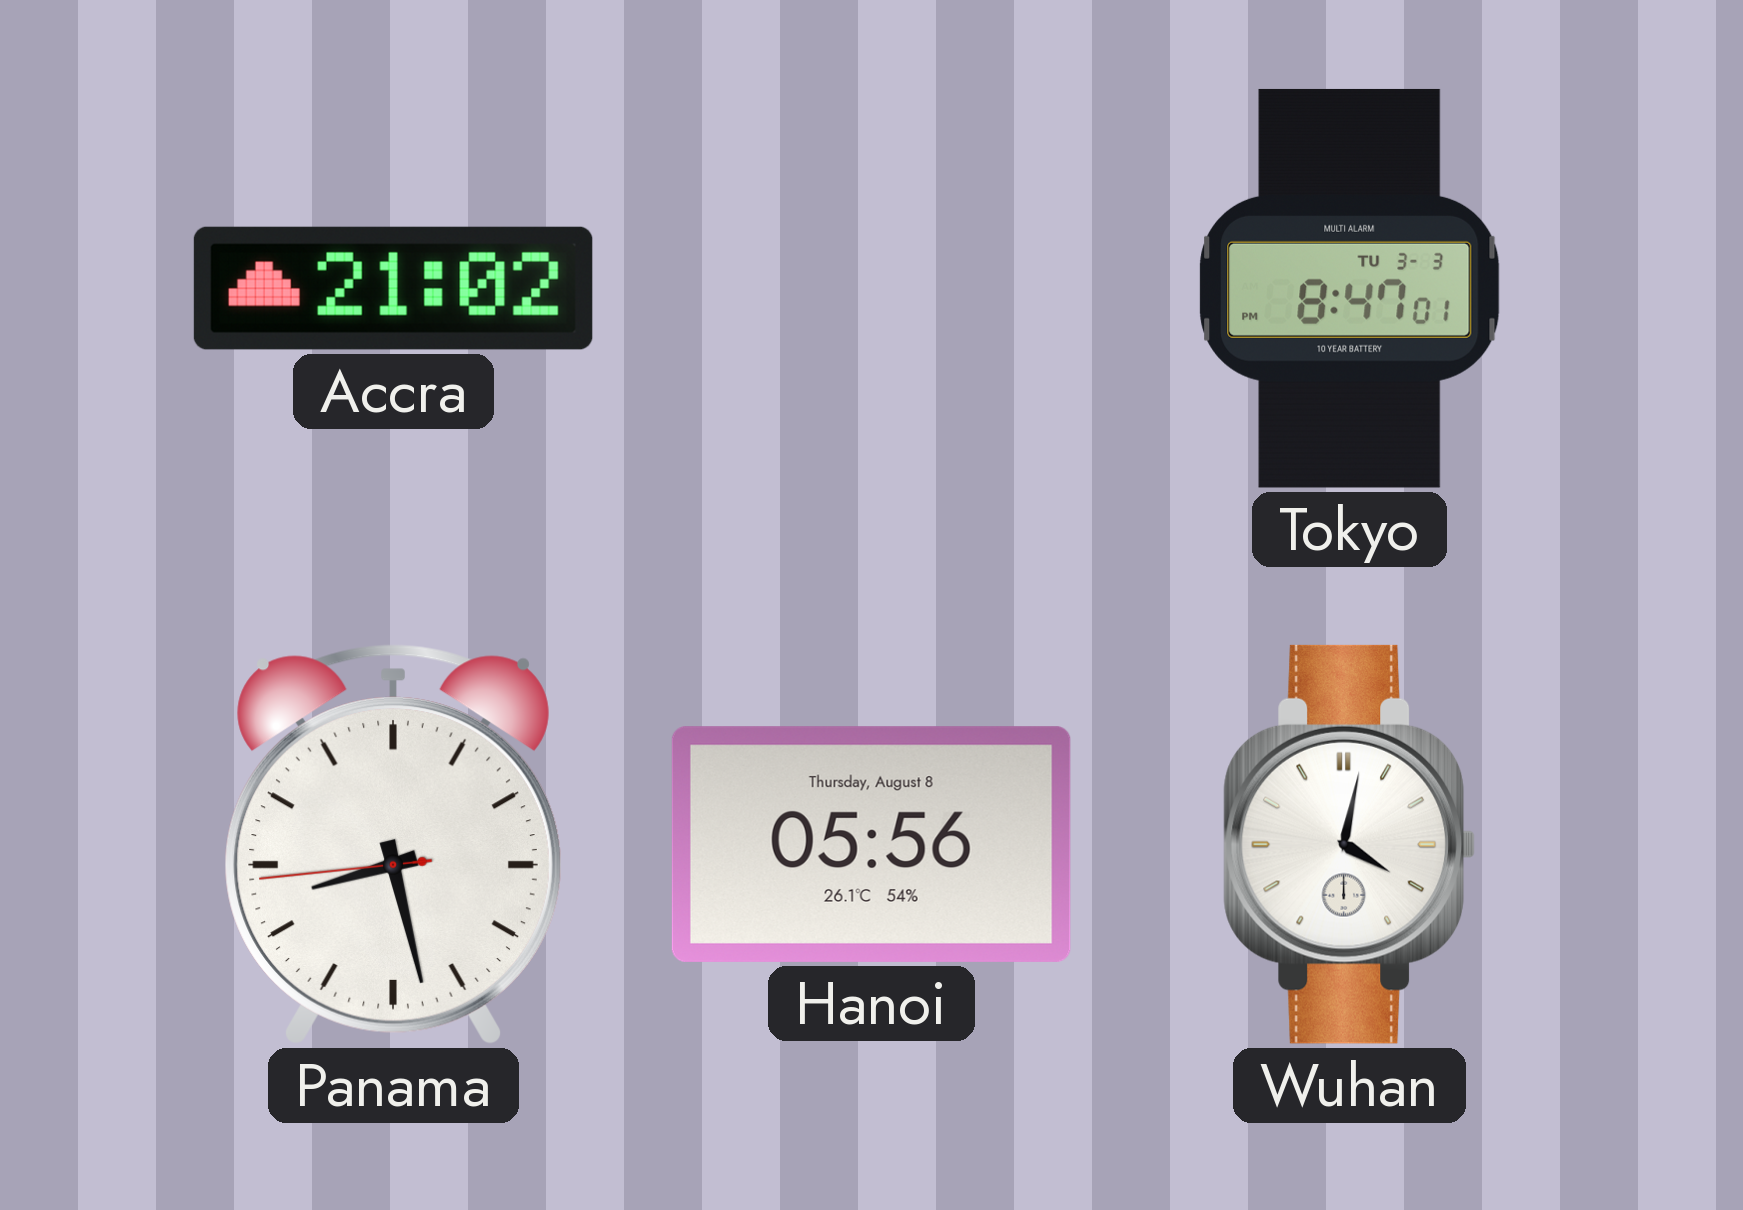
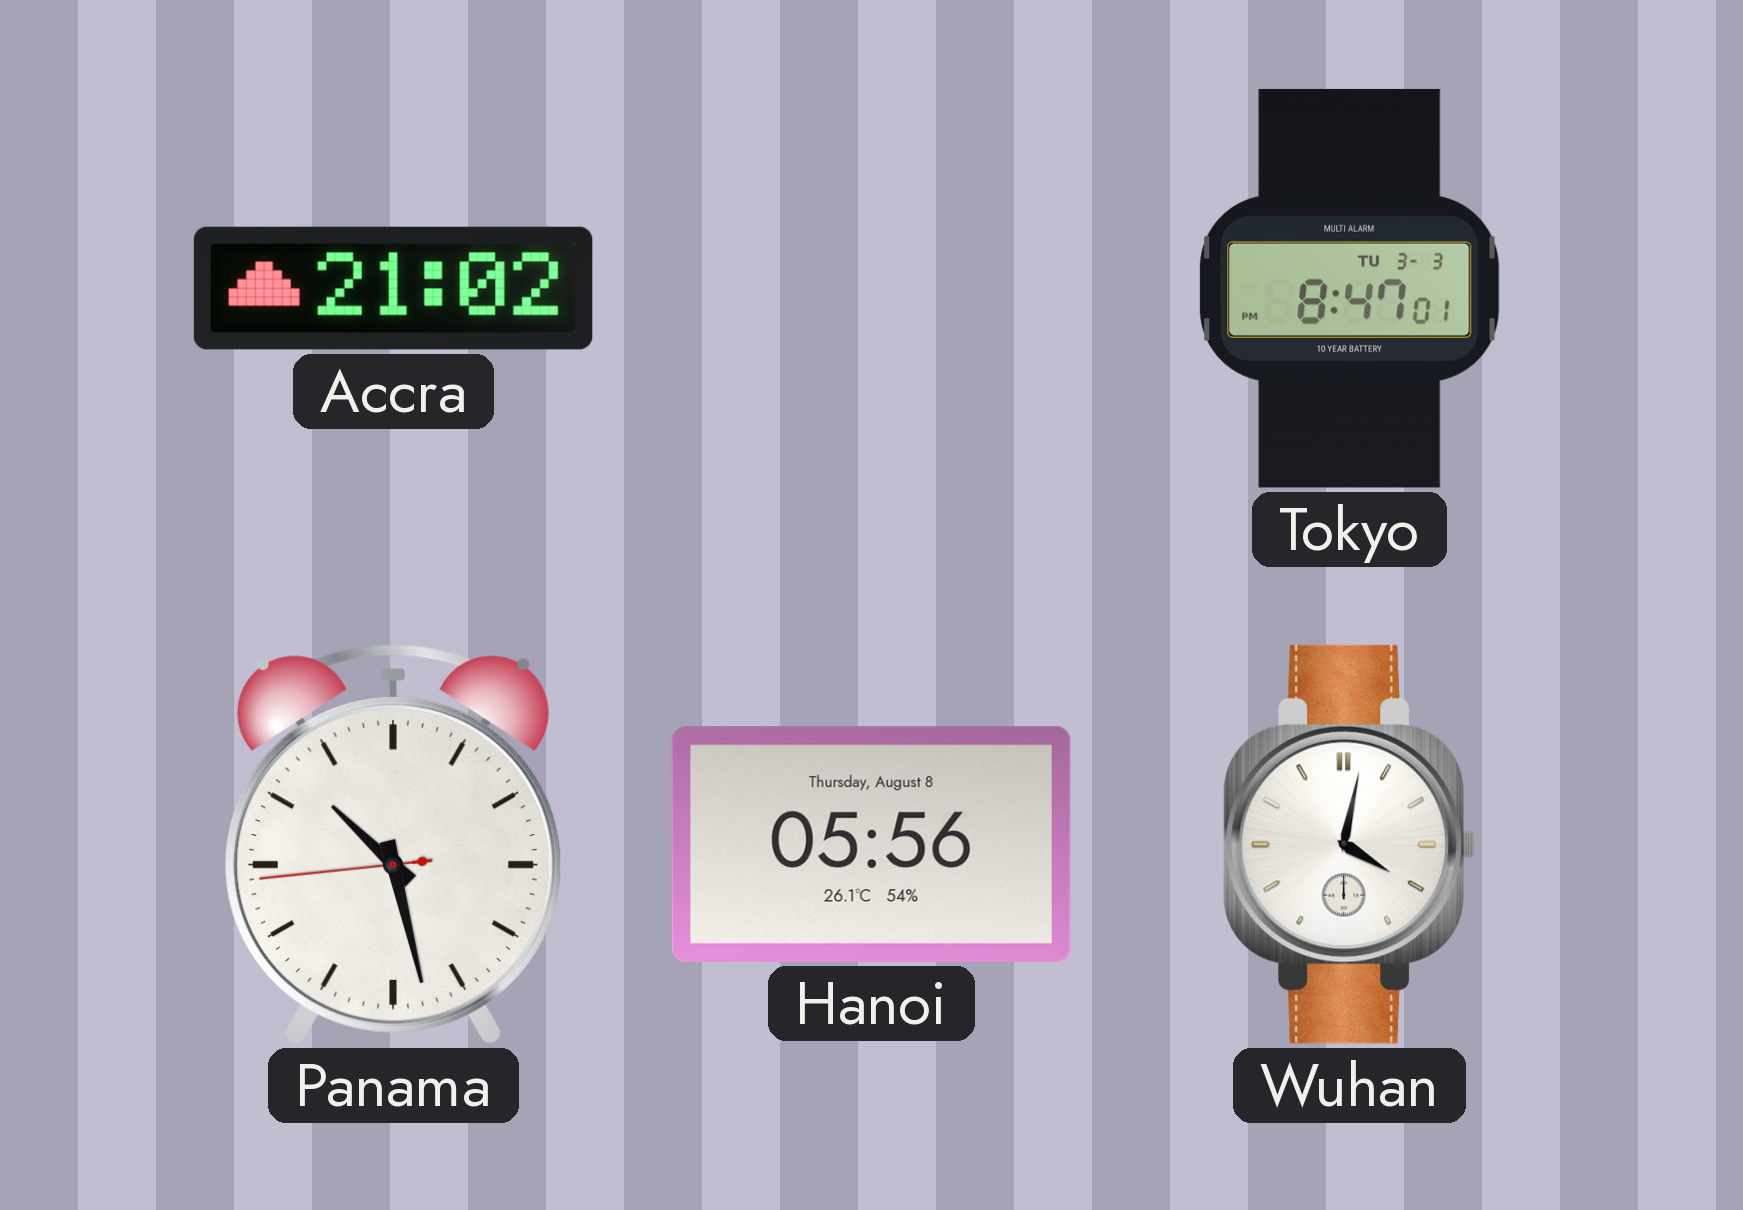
Panama: 8:27 -> 10:27 (393, 844)
